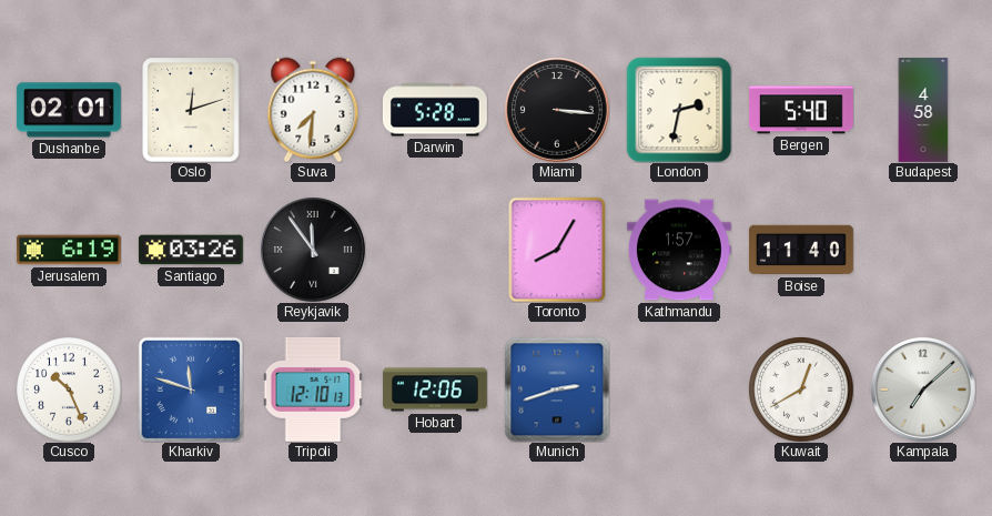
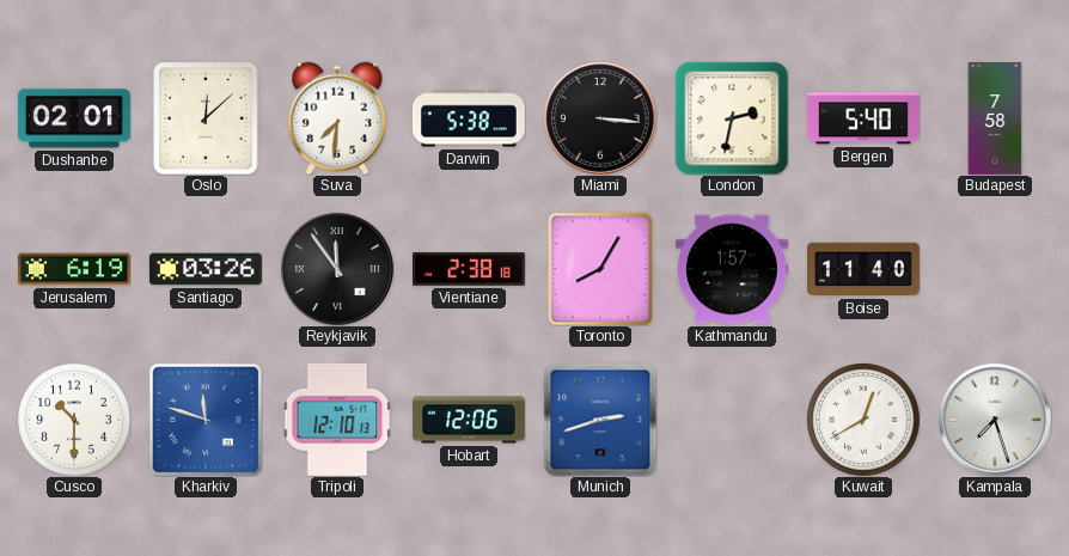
Oslo: 12:12 -> 12:08 (206, 118)
Darwin: 5:28 -> 5:38 (469, 118)
Budapest: 4:58 -> 7:58 (995, 120)
Vientiane: none -> 2:38 (469, 269)
Cusco: 10:26 -> 10:30 (74, 420)
Kampala: 7:08 -> 7:27 (995, 420)
